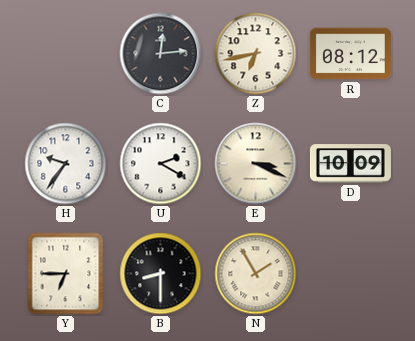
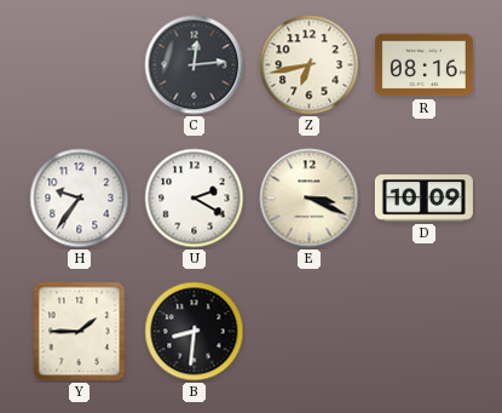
R: 08:12 -> 08:16 (423, 65)
Y: 6:45 -> 1:45 (80, 332)
B: 8:30 -> 8:31 (195, 332)
N: 1:55 -> none (256, 274)
